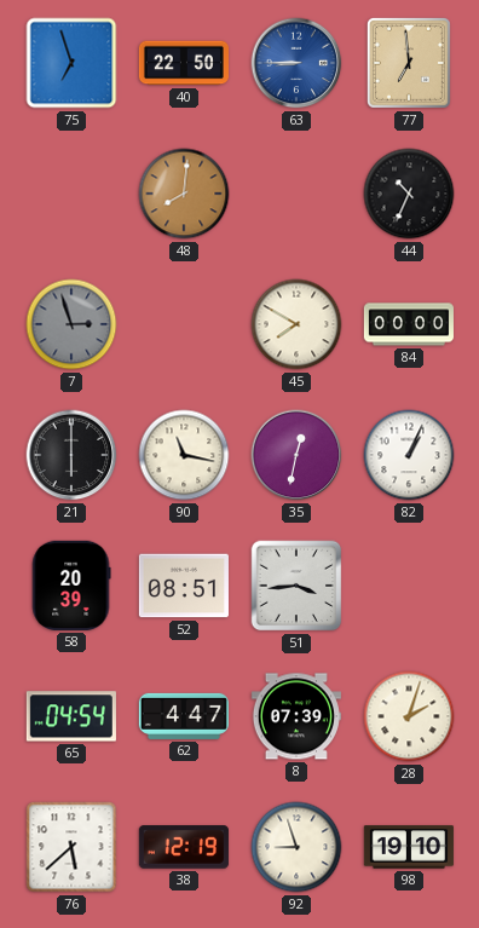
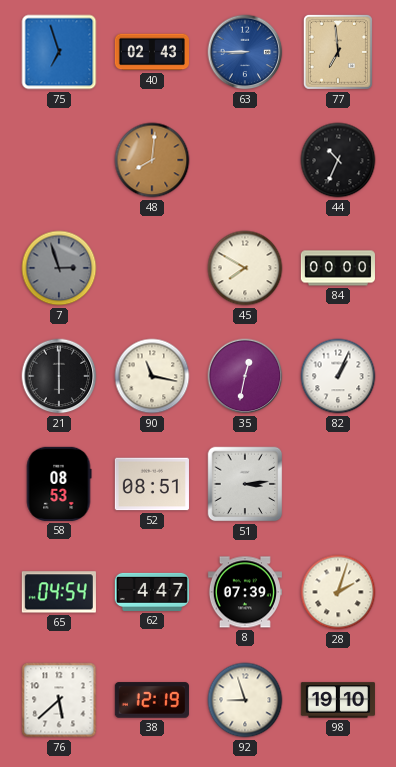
40: 22:50 -> 02:43 (151, 52)
58: 20:39 -> 08:53 (59, 484)
51: 3:44 -> 3:14 (245, 484)
